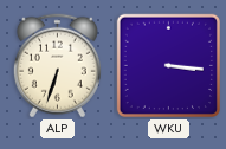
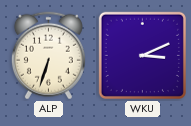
WKU: 3:16 -> 3:11 (142, 55)
